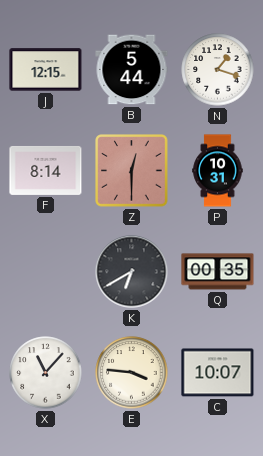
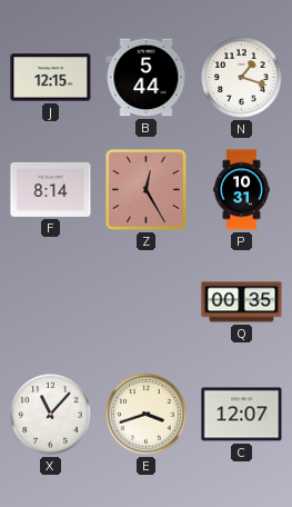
Z: 12:30 -> 12:25 (147, 190)
K: 6:40 -> none (132, 272)
E: 3:46 -> 3:42 (147, 415)
C: 10:07 -> 12:07 (242, 415)
